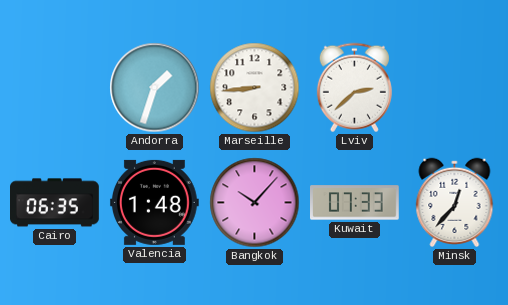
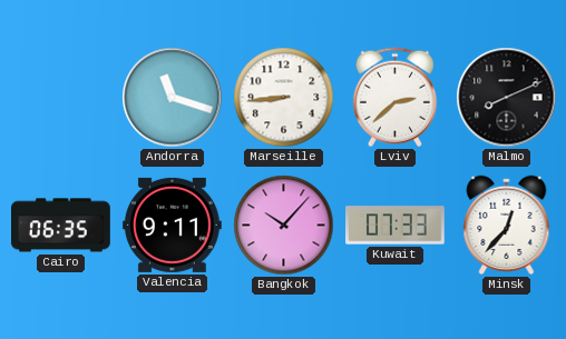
Andorra: 1:33 -> 11:18 (173, 98)
Malmo: none -> 8:11 (507, 98)
Valencia: 1:48 -> 9:11 (172, 225)
